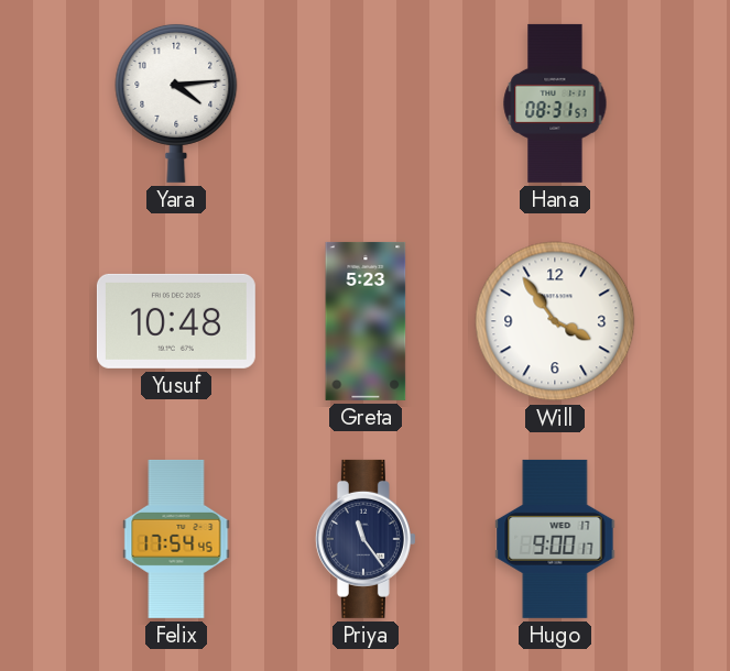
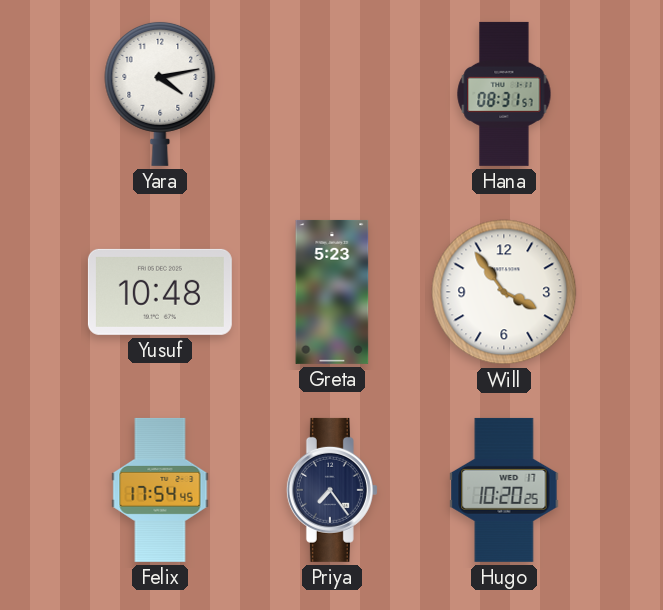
Yara: 4:14 -> 4:13 (160, 93)
Priya: 11:24 -> 7:24 (332, 490)
Hugo: 9:00 -> 10:20 (504, 490)
